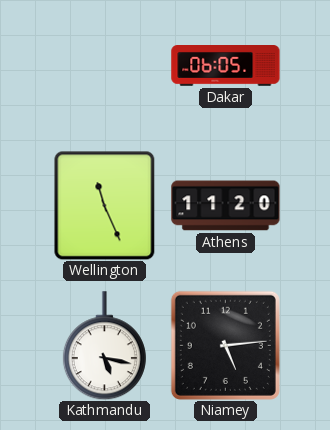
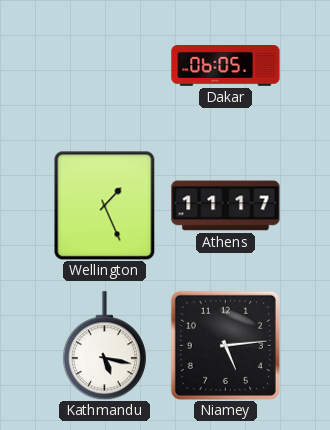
Wellington: 11:26 -> 1:26 (105, 205)
Athens: 11:20 -> 11:17 (226, 206)
